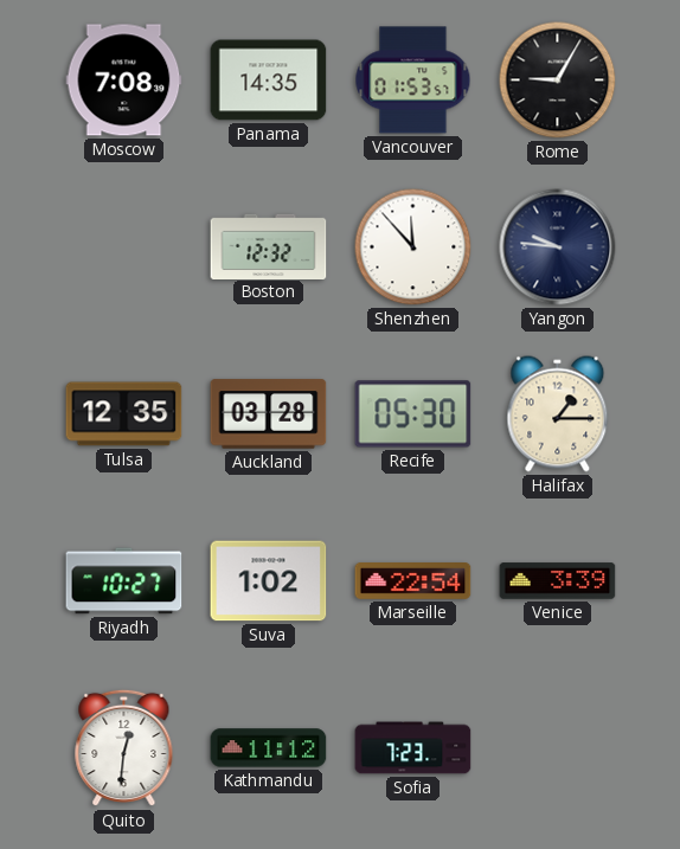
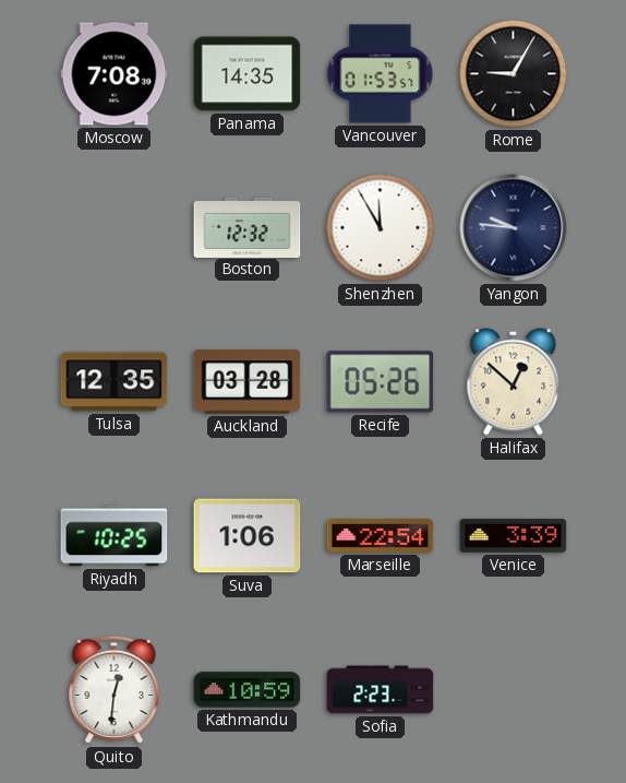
Shenzhen: 11:53 -> 11:55 (381, 228)
Recife: 05:30 -> 05:26 (381, 382)
Halifax: 1:15 -> 12:52 (514, 382)
Riyadh: 10:27 -> 10:25 (115, 536)
Suva: 1:02 -> 1:06 (248, 536)
Kathmandu: 11:12 -> 10:59 (248, 690)
Sofia: 7:23 -> 2:23 (381, 690)
